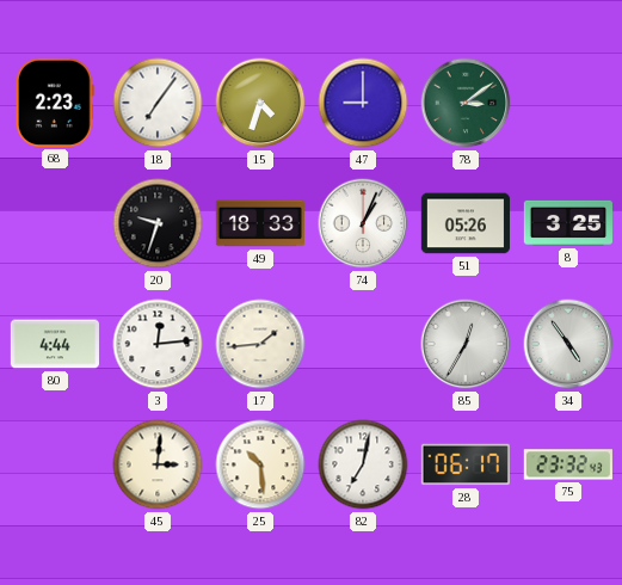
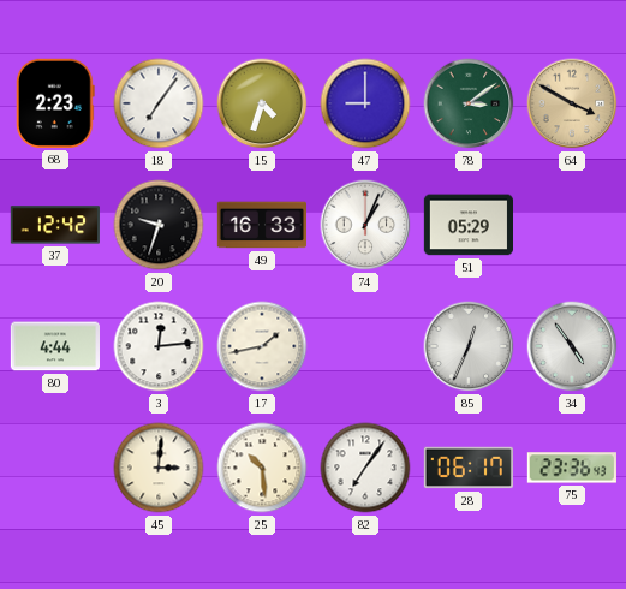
64: none -> 3:50 (572, 103)
37: none -> 12:42 (54, 225)
49: 18:33 -> 16:33 (261, 225)
51: 05:26 -> 05:29 (467, 225)
8: 3:25 -> none (567, 223)
17: 1:44 -> 1:43 (262, 346)
85: 12:35 -> 12:34 (469, 346)
82: 7:02 -> 7:06 (365, 468)
75: 23:32 -> 23:36 (572, 468)
